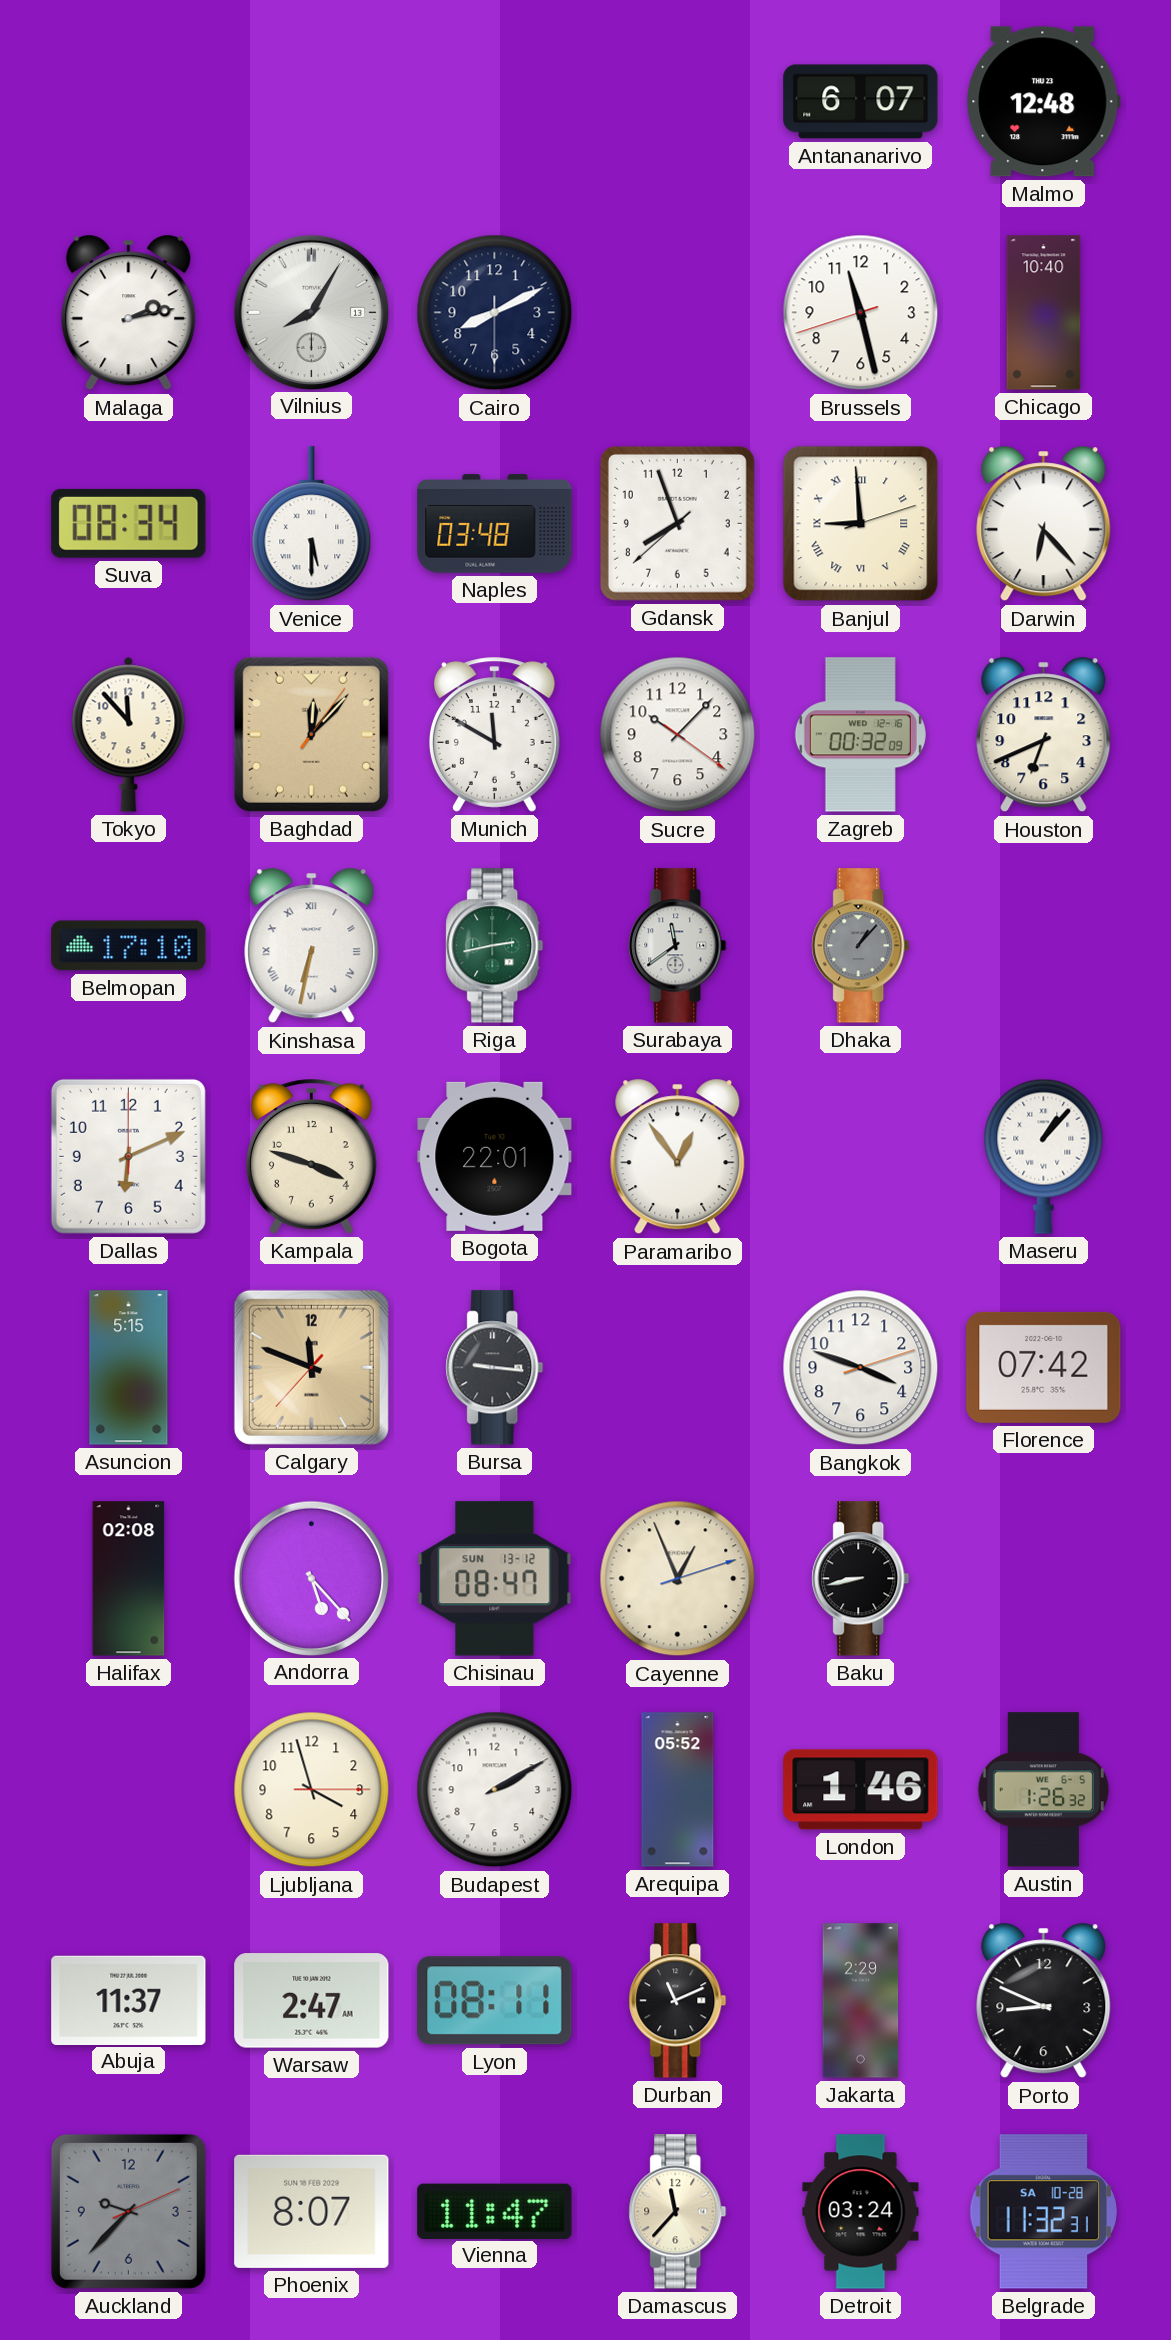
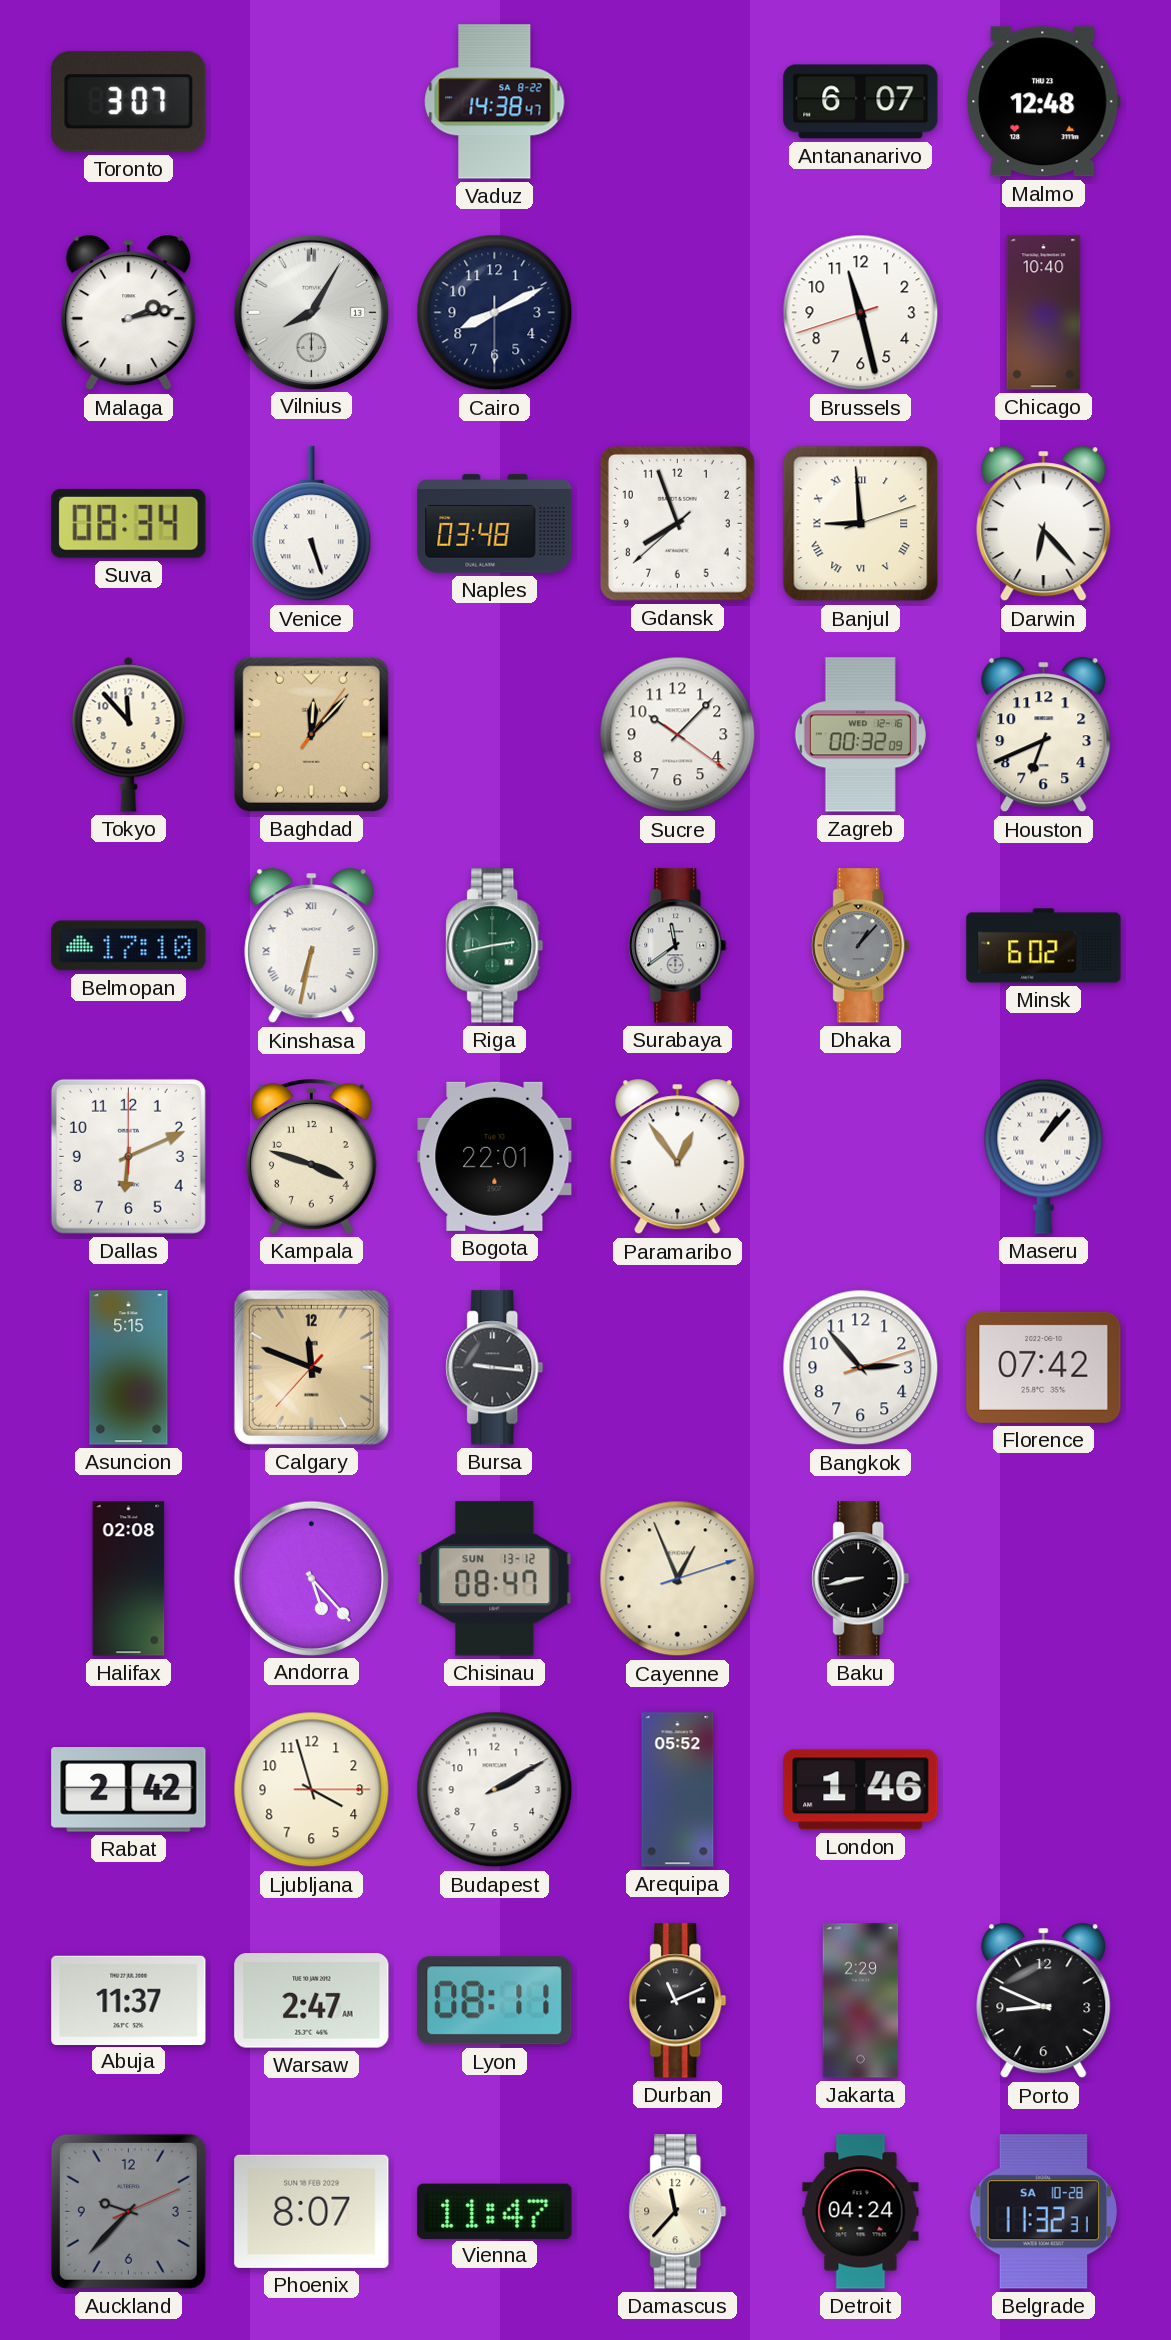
Toronto: none -> 3:07 (129, 102)
Vaduz: none -> 14:38 (495, 102)
Venice: 5:30 -> 5:27 (312, 524)
Munich: 11:50 -> none (494, 735)
Minsk: none -> 6:02 (1044, 946)
Bangkok: 3:48 -> 2:53 (861, 1368)
Rabat: none -> 2:42 (129, 1790)
Austin: 1:26 -> none (1043, 1790)
Detroit: 03:24 -> 04:24 (861, 2212)
